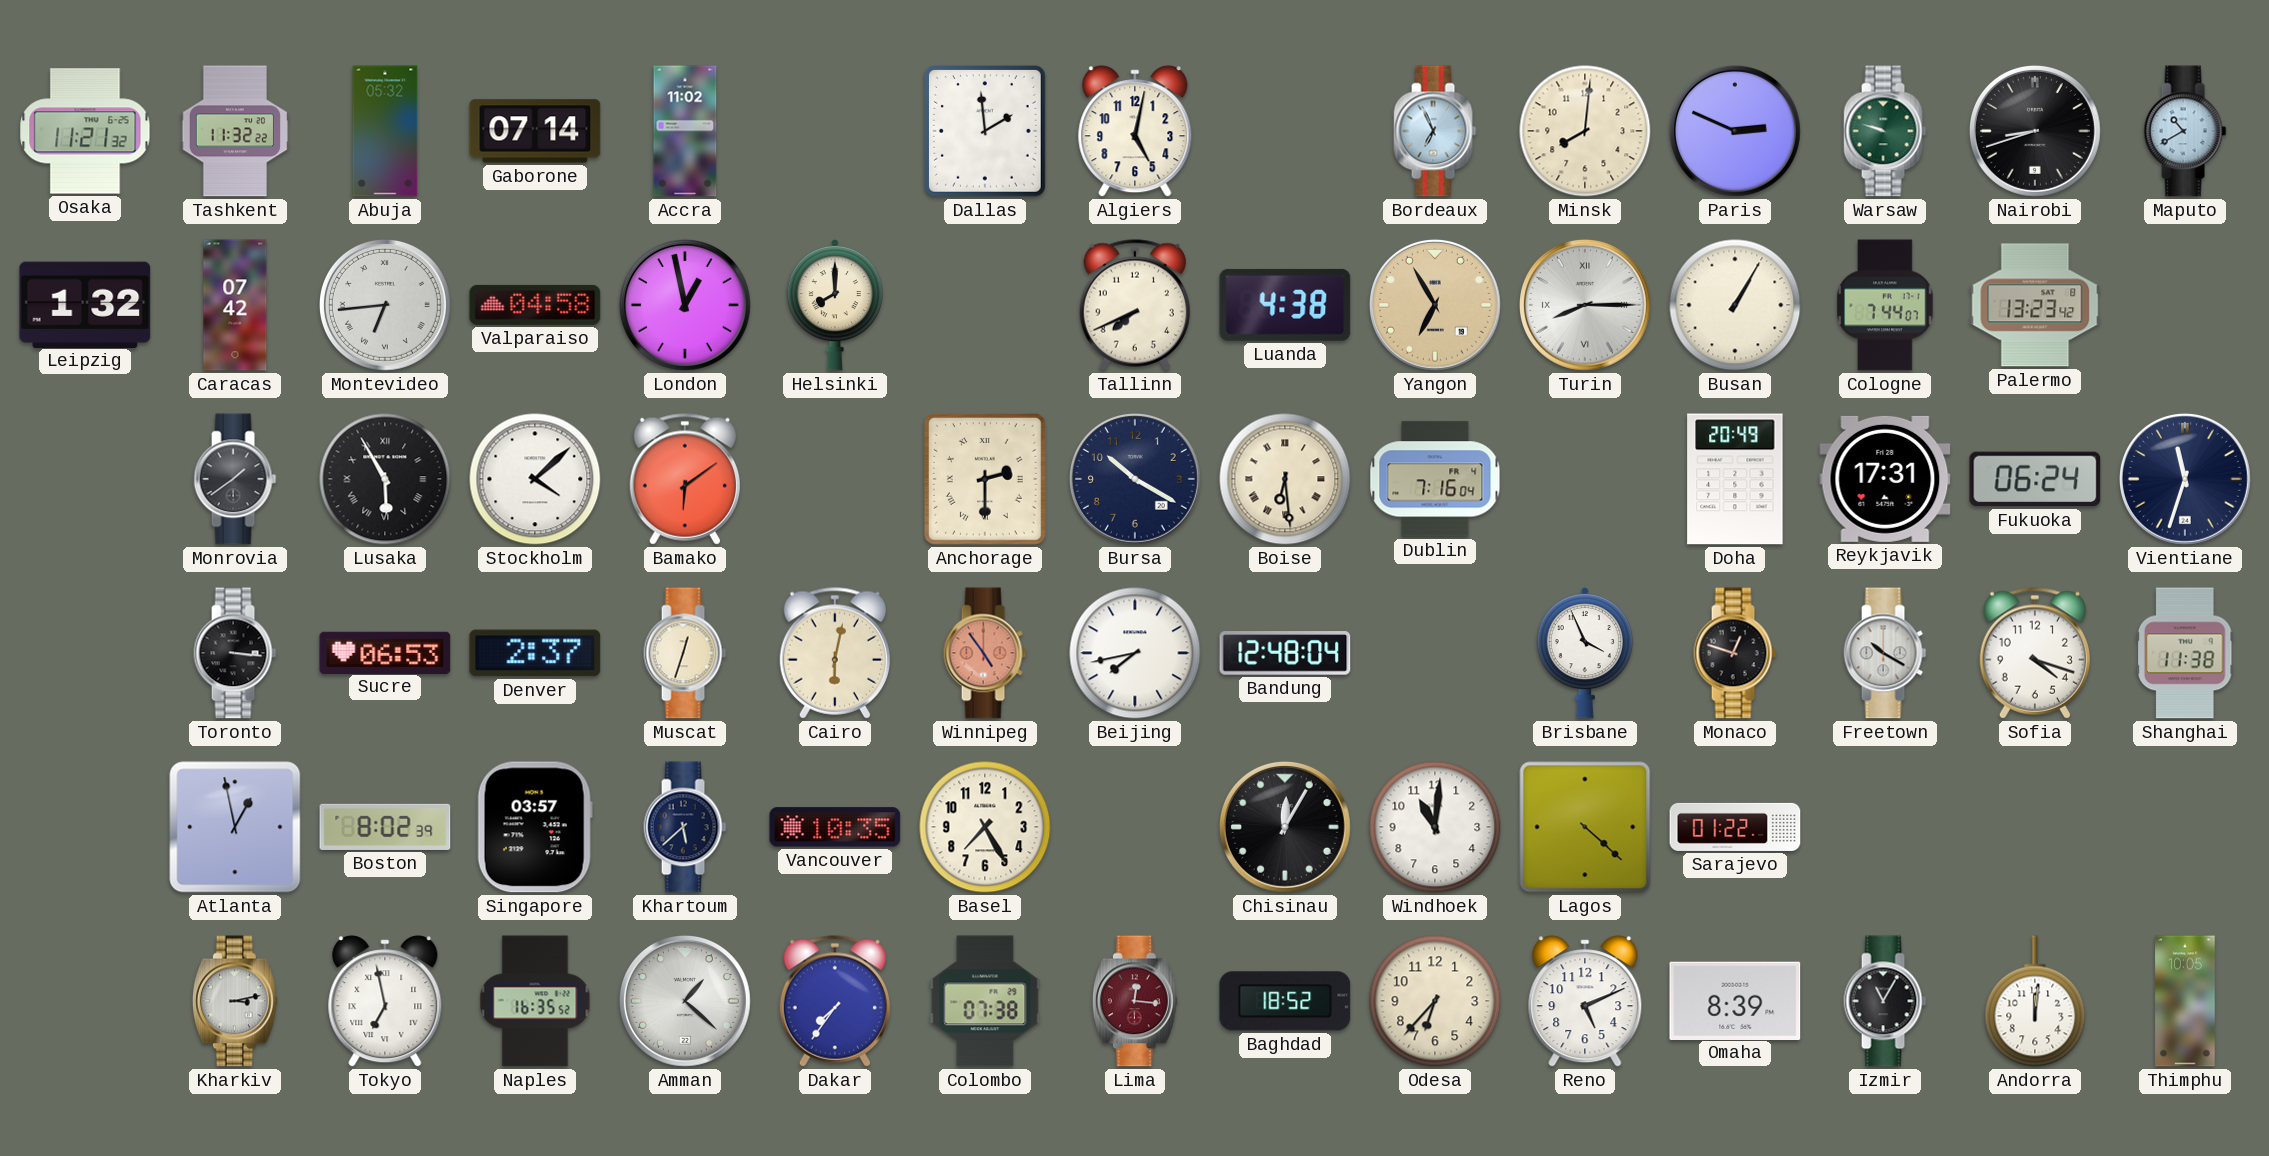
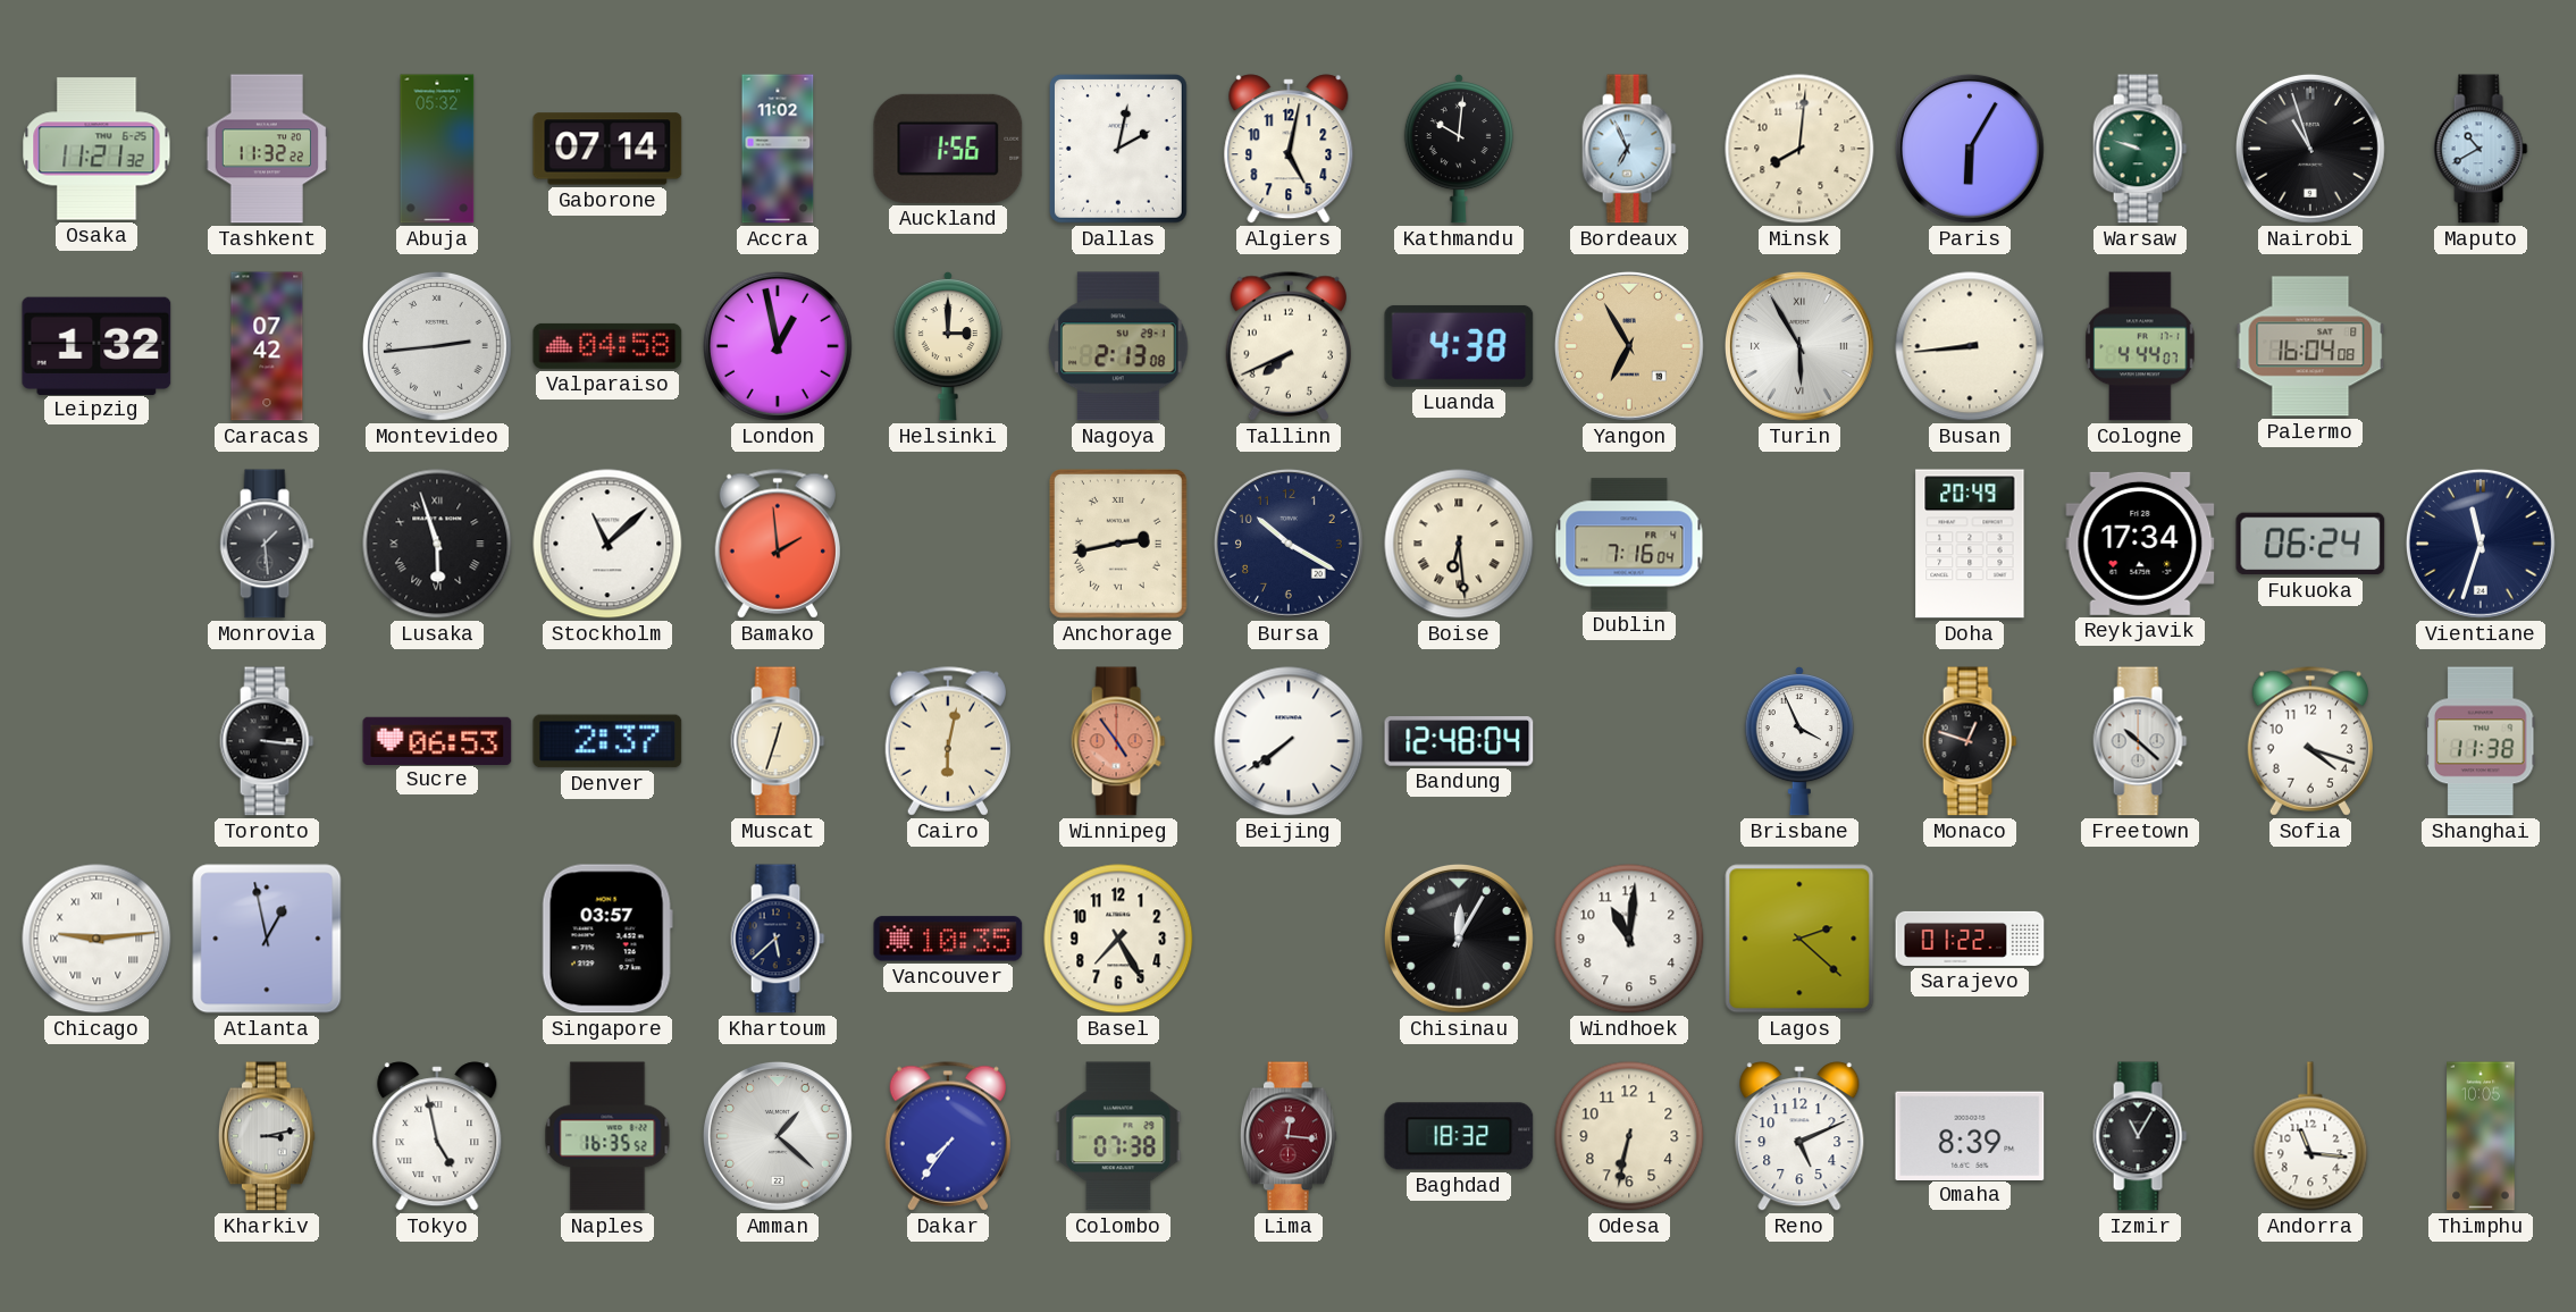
Auckland: none -> 1:56 (948, 149)
Dallas: 1:59 -> 2:02 (1118, 150)
Kathmandu: none -> 10:01 (1459, 149)
Paris: 2:49 -> 6:05 (1970, 149)
Nairobi: 8:42 -> 10:57 (2310, 149)
Montevideo: 6:44 -> 2:44 (437, 346)
Helsinki: 8:00 -> 3:00 (948, 346)
Nagoya: none -> 2:13 (1119, 346)
Turin: 8:15 -> 5:55 (1799, 346)
Busan: 1:05 -> 8:44 (1970, 346)
Cologne: 7:44 -> 4:44 (2140, 346)
Palermo: 13:23 -> 16:04 (2310, 346)
Monrovia: 1:39 -> 1:29 (267, 544)
Lusaka: 5:55 -> 5:57 (437, 544)
Stockholm: 4:08 -> 11:08 (607, 544)
Bamako: 6:09 -> 1:59 (777, 544)
Anchorage: 2:30 -> 2:43 (1118, 545)
Reykjavik: 17:31 -> 17:34 (2140, 544)
Beijing: 7:43 -> 7:39 (1289, 741)
Freetown: 10:20 -> 10:22 (2140, 741)
Chicago: none -> 9:14 (97, 939)
Boston: 8:02 -> none (385, 827)
Lagos: 4:22 -> 2:22 (1799, 939)
Tokyo: 6:58 -> 4:58 (437, 1136)
Baghdad: 18:52 -> 18:32 (1459, 1136)
Odesa: 6:37 -> 6:32 (1629, 1136)
Andorra: 12:01 -> 11:16 (2310, 1136)
